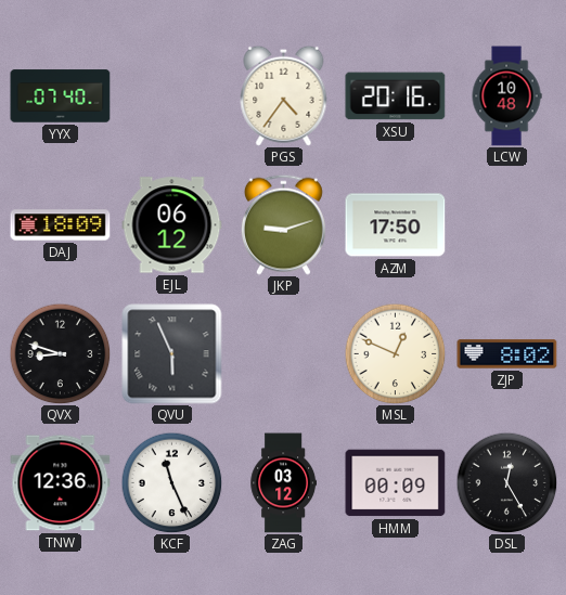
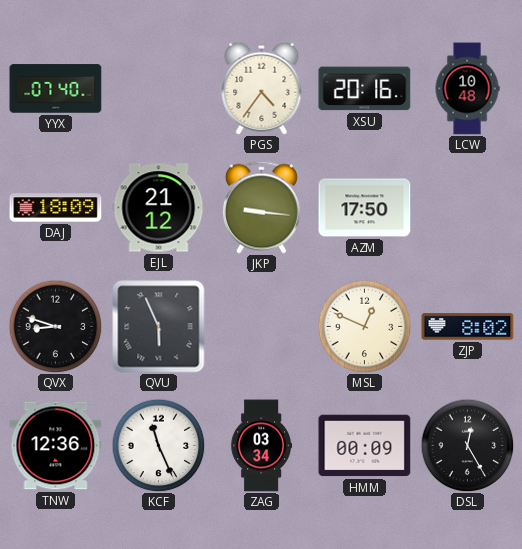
EJL: 06:12 -> 21:12 (159, 208)
JKP: 9:12 -> 9:16 (261, 207)
ZAG: 03:12 -> 03:34 (261, 446)
